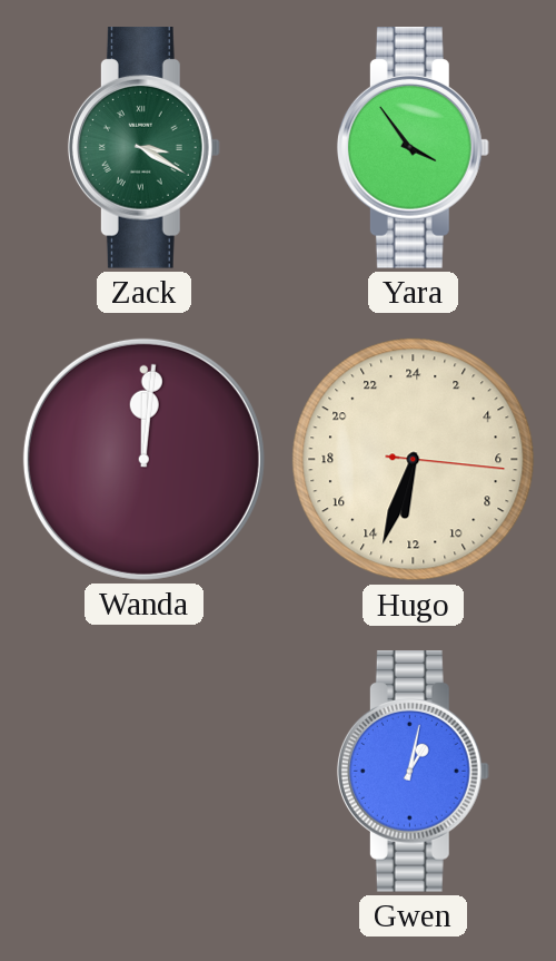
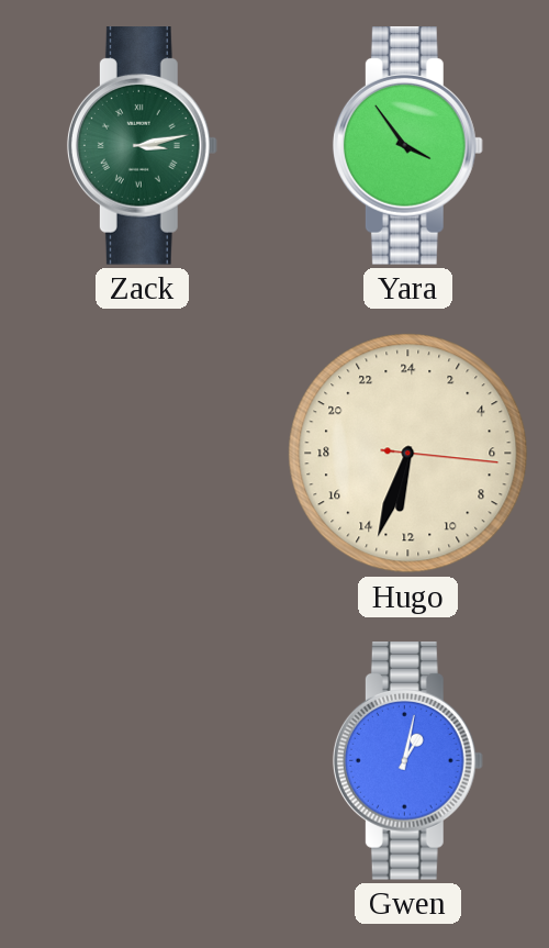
Zack: 3:20 -> 3:13 (142, 146)
Wanda: 12:01 -> none (143, 459)
